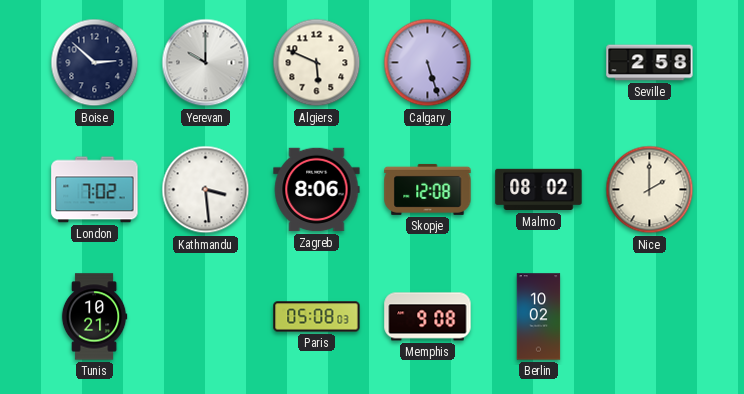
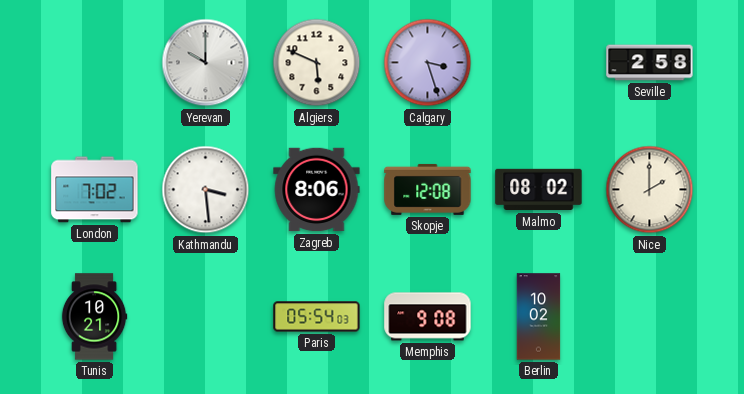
Boise: 2:52 -> none (95, 63)
Calgary: 5:27 -> 3:27 (428, 63)
Paris: 05:08 -> 05:54 (317, 317)
